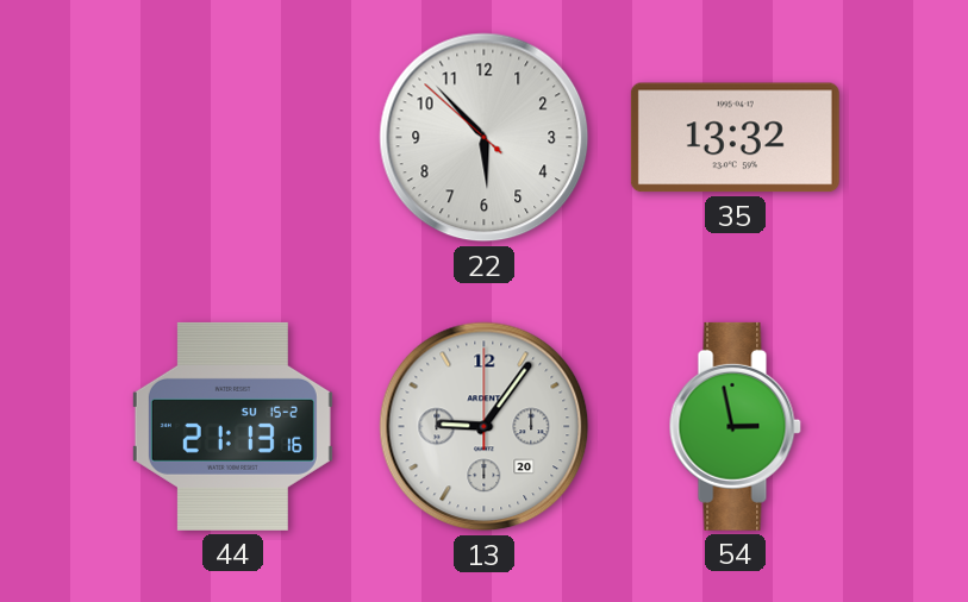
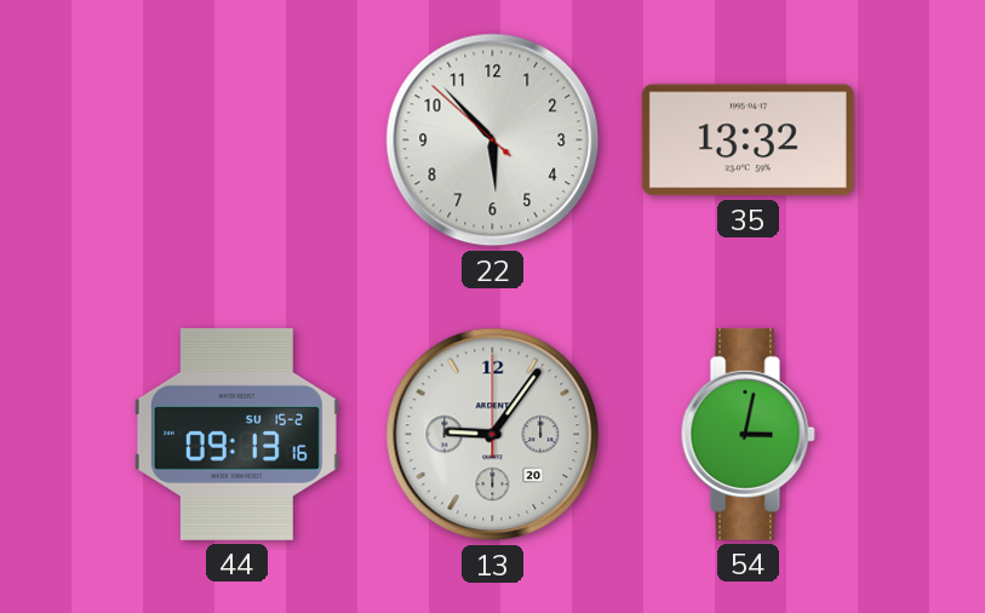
44: 21:13 -> 09:13 (236, 434)
54: 2:58 -> 3:02 (748, 434)
